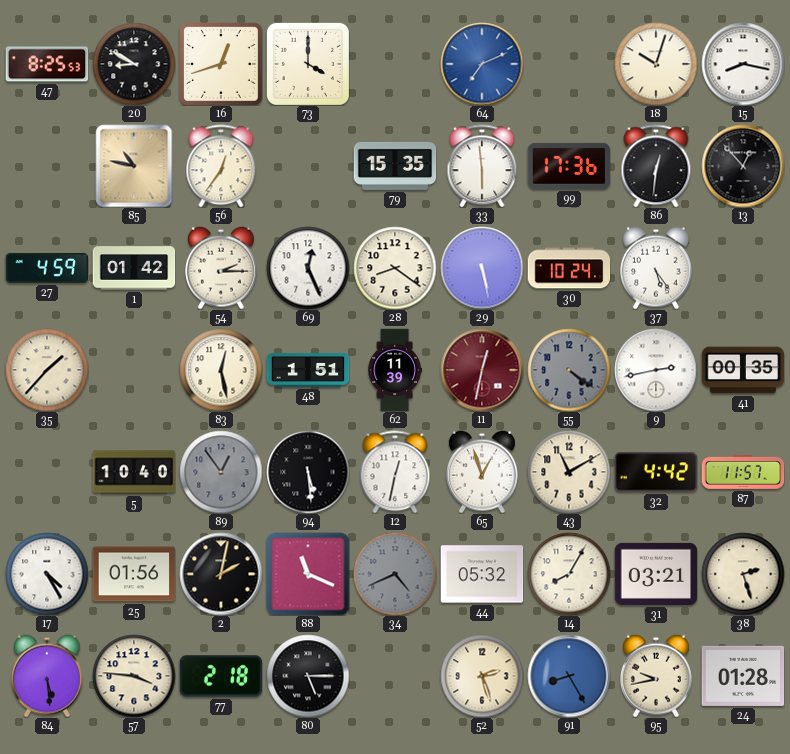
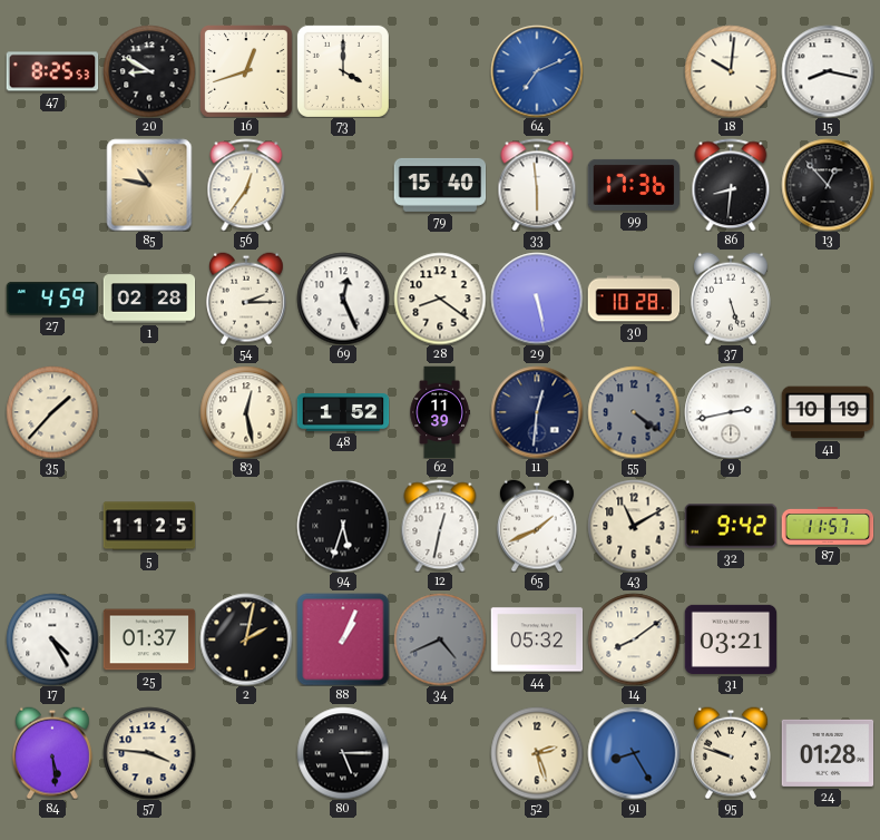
18: 10:03 -> 10:01 (731, 71)
79: 15:35 -> 15:40 (440, 185)
86: 12:31 -> 8:31 (731, 185)
1: 01:42 -> 02:28 (149, 299)
30: 10:24 -> 10:28 (634, 299)
37: 5:24 -> 5:27 (731, 299)
48: 1:51 -> 1:52 (343, 412)
11: 12:32 -> 12:31 (537, 412)
11 dial: burgundy -> navy (537, 412)
41: 00:35 -> 10:19 (828, 412)
5: 10:40 -> 11:25 (149, 526)
89: 12:54 -> none (221, 472)
94: 5:29 -> 5:33 (343, 526)
65: 12:57 -> 1:41 (537, 526)
32: 4:42 -> 9:42 (731, 526)
25: 01:56 -> 01:37 (149, 639)
88: 11:19 -> 1:04 (343, 639)
14: 8:05 -> 8:09 (634, 639)
38: 2:27 -> none (743, 574)
77: 2:18 -> none (221, 676)
95: 9:43 -> 9:48 (731, 753)
